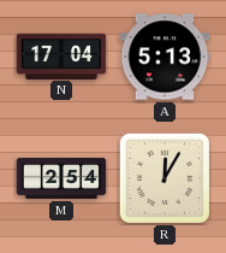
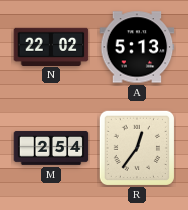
N: 17:04 -> 22:02 (51, 46)
R: 12:05 -> 12:36 (136, 147)
